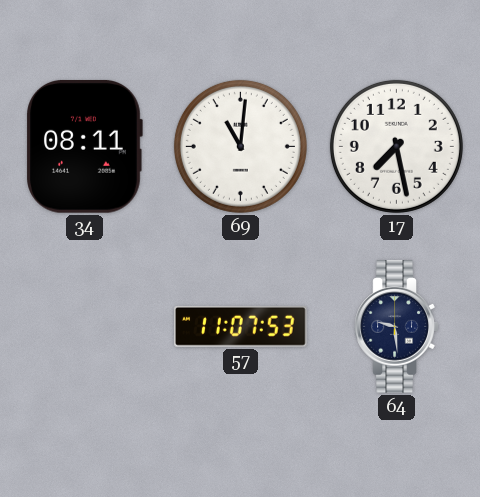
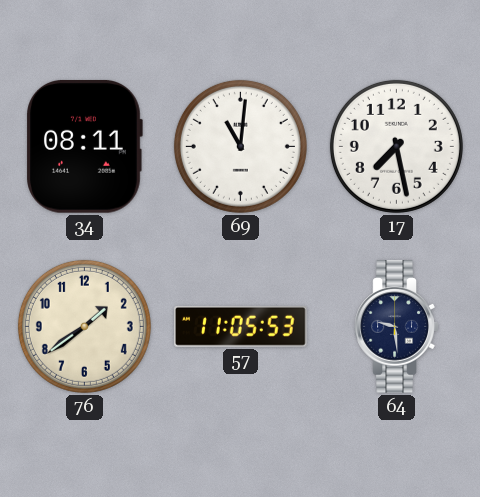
76: none -> 1:39 (84, 326)
57: 11:07 -> 11:05 (241, 326)
